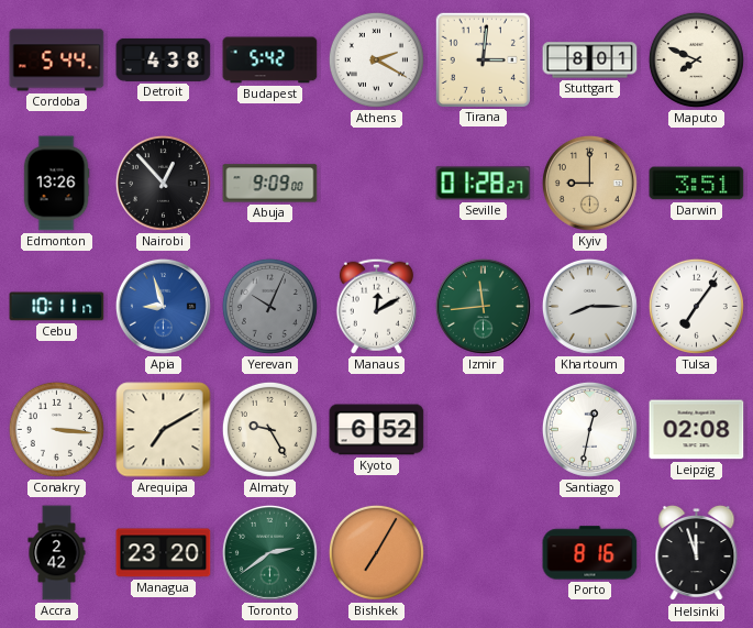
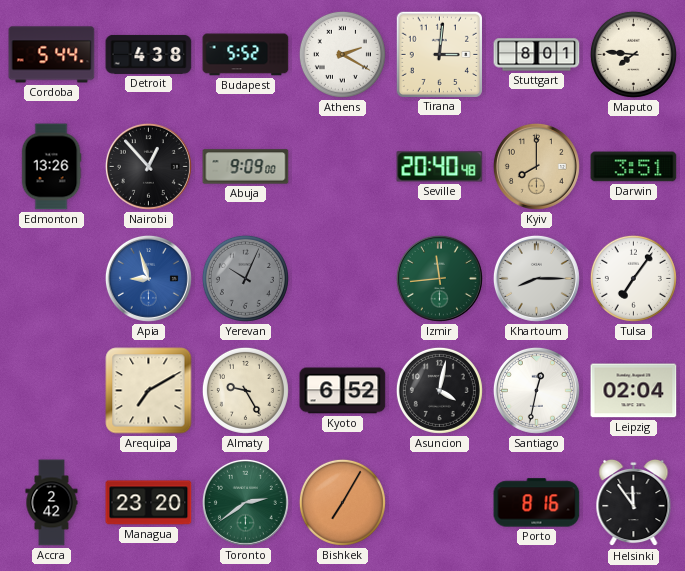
Budapest: 5:42 -> 5:52 (246, 55)
Maputo: 7:49 -> 7:46 (633, 54)
Seville: 01:28 -> 20:40 (440, 167)
Kyiv: 9:00 -> 8:00 (536, 166)
Cebu: 10:11 -> none (57, 307)
Manaus: 12:10 -> none (376, 306)
Conakry: 3:16 -> none (56, 429)
Asuncion: none -> 4:02 (439, 390)
Leipzig: 02:08 -> 02:04 (634, 391)
Helsinki: 11:57 -> 11:54 (634, 503)
